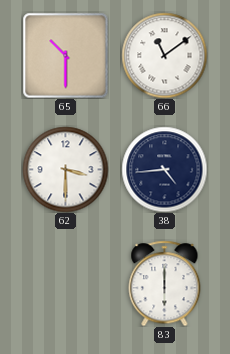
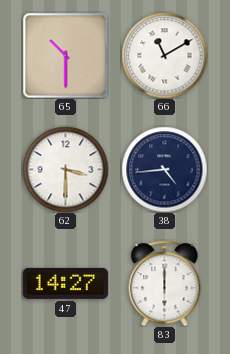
66: 11:09 -> 11:10 (164, 55)
47: none -> 14:27 (65, 283)
